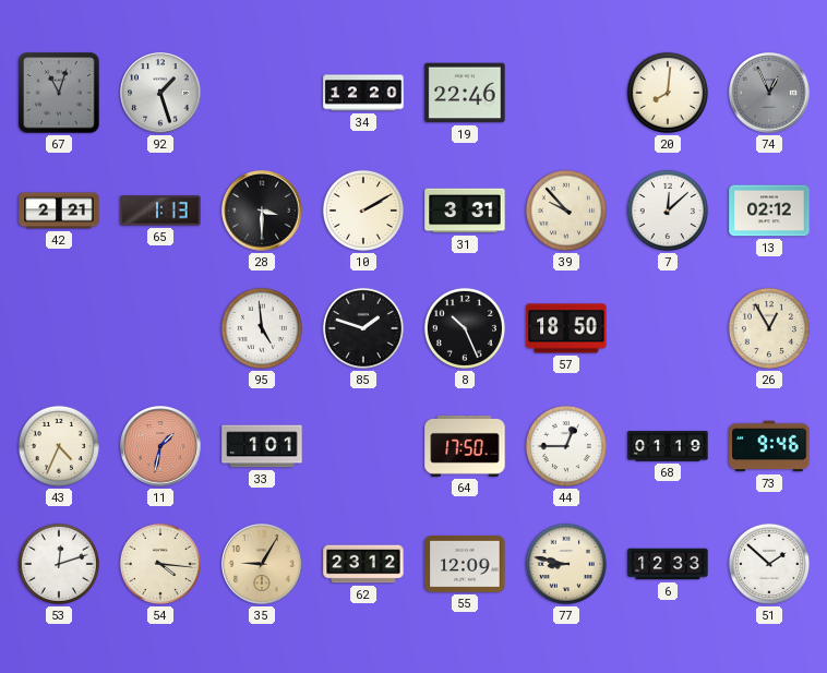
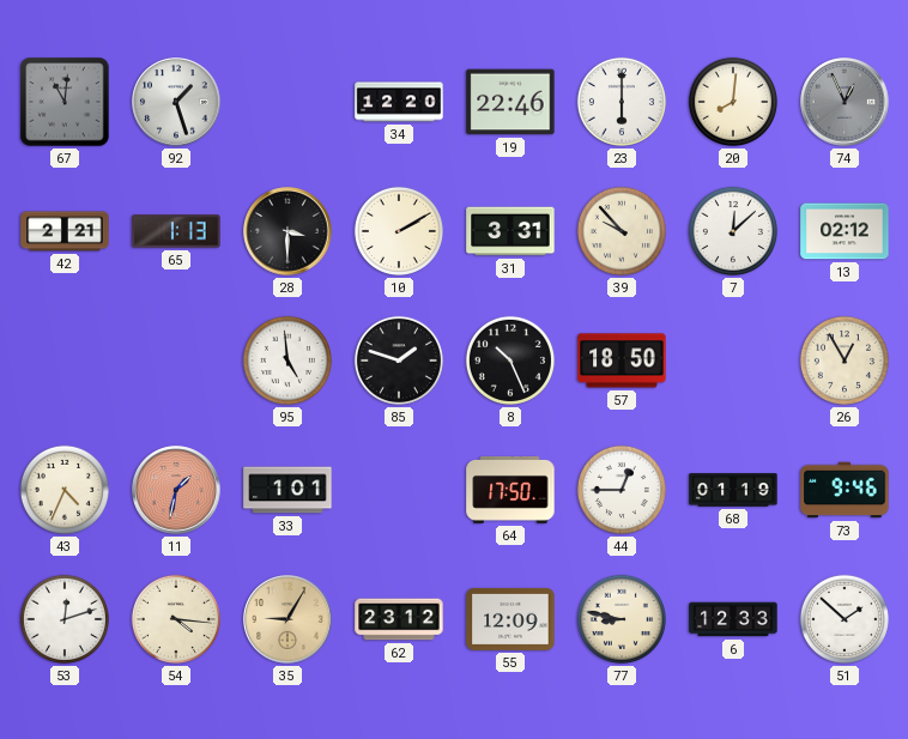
67: 11:03 -> 11:01 (65, 102)
23: none -> 6:00 (622, 102)
